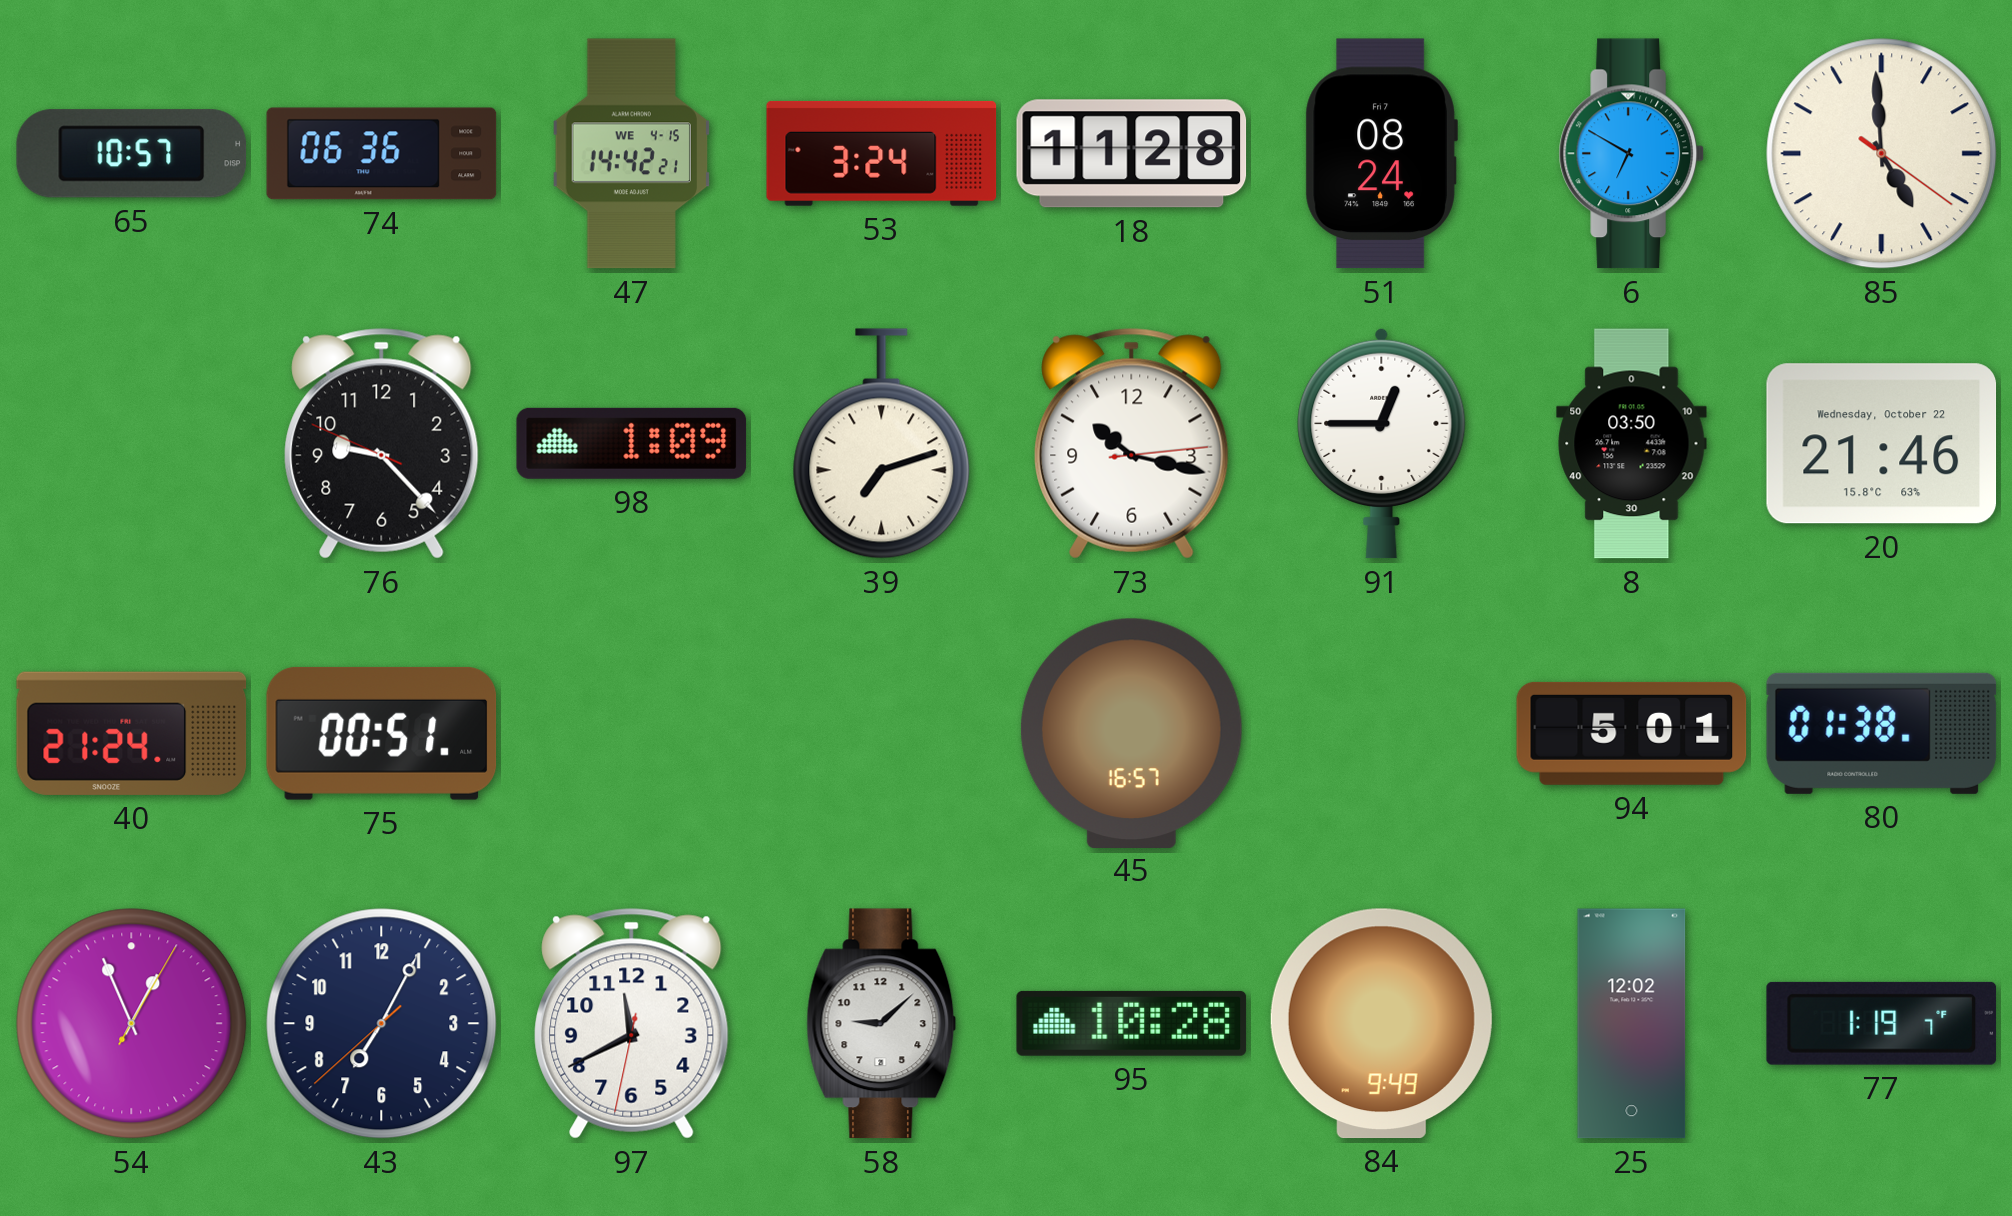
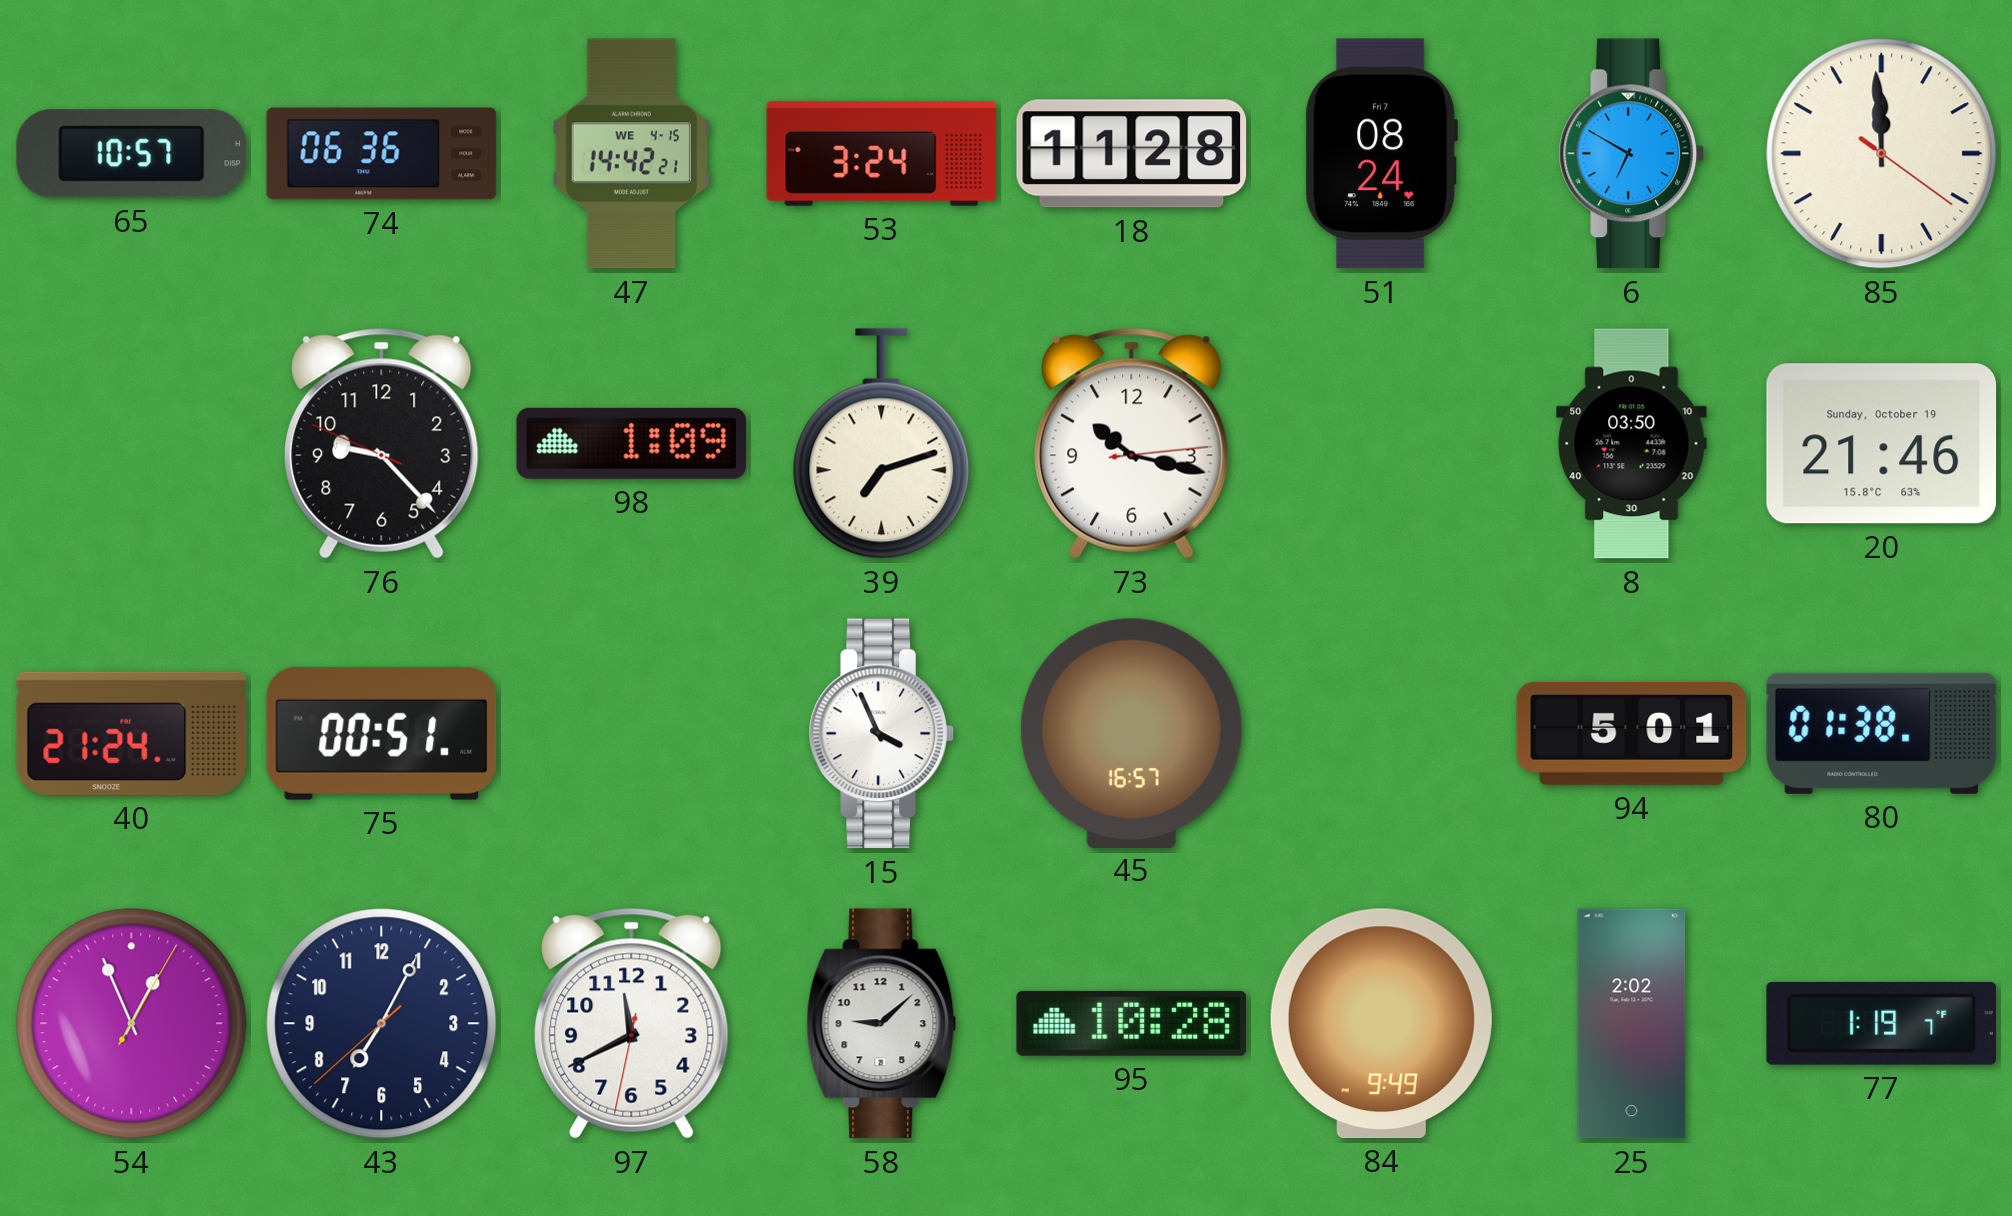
85: 4:59 -> 11:59 (1882, 154)
91: 12:45 -> none (1382, 443)
20 date: Wednesday, October 22 -> Sunday, October 19 (1882, 444)
15: none -> 3:56 (881, 734)
25: 12:02 -> 2:02 (1632, 1024)
